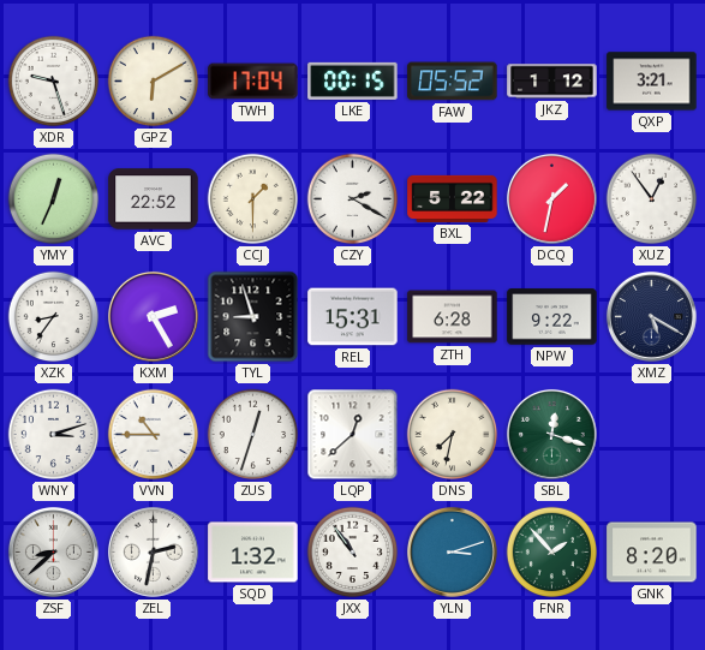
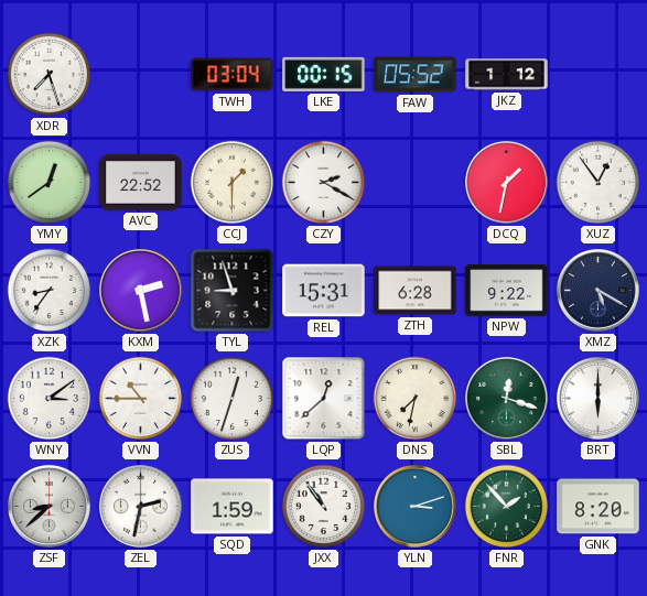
XDR: 9:27 -> 7:27 (50, 75)
GPZ: 6:10 -> none (154, 82)
TWH: 17:04 -> 03:04 (233, 75)
QXP: 3:21 -> none (652, 82)
YMY: 12:34 -> 12:39 (50, 183)
BXL: 5:22 -> none (453, 198)
KXM: 2:25 -> 2:28 (140, 290)
WNY: 3:12 -> 3:09 (50, 399)
BRT: none -> 6:00 (597, 398)
SQD: 1:32 -> 1:59 (233, 507)
